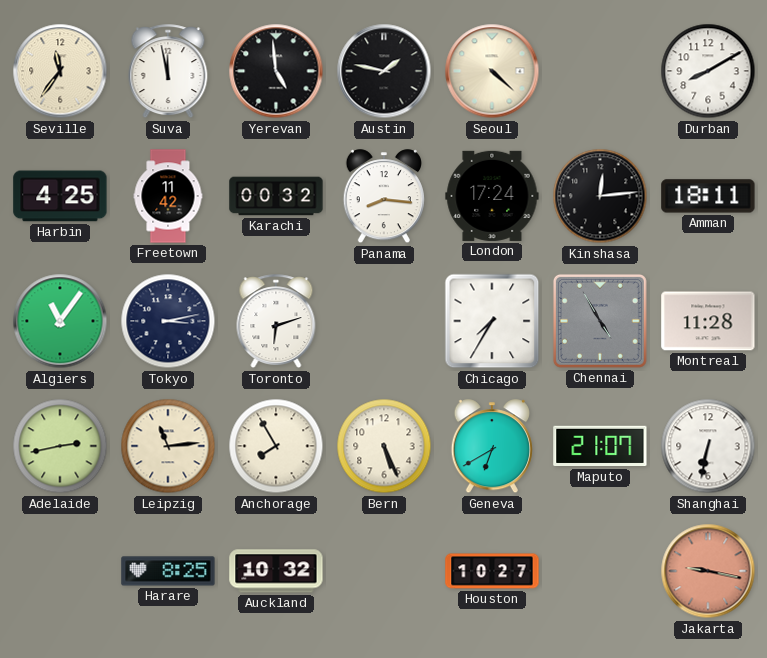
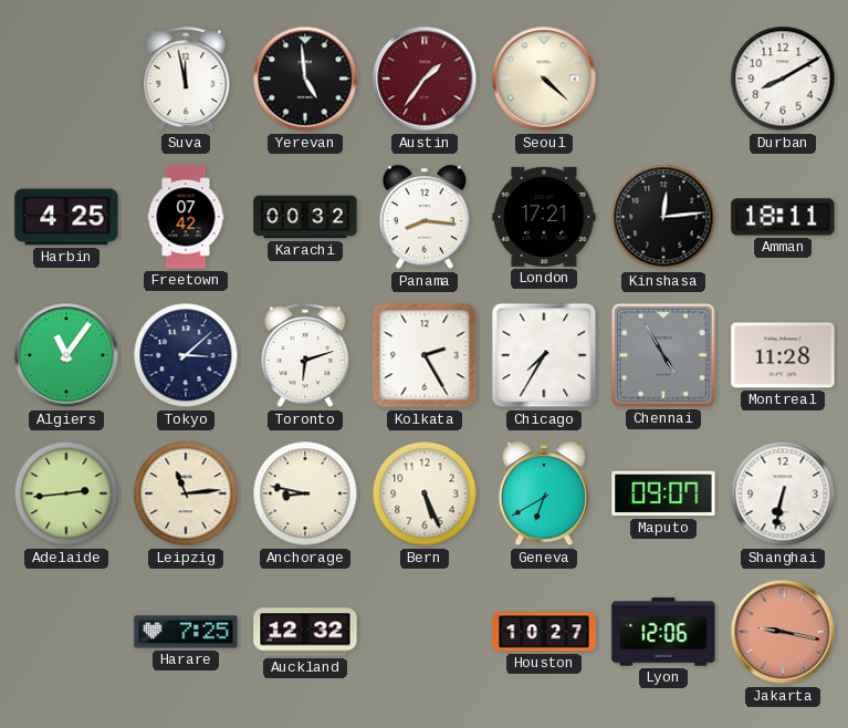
Seville: 11:36 -> none (60, 71)
Austin: 1:47 -> 1:36 (425, 79)
Austin dial: black -> burgundy (425, 79)
Freetown: 11:42 -> 07:42 (186, 217)
London: 17:24 -> 17:21 (544, 217)
Tokyo: 3:13 -> 3:08 (186, 355)
Kolkata: none -> 2:25 (425, 355)
Adelaide: 2:43 -> 2:44 (66, 493)
Anchorage: 7:55 -> 8:47 (305, 493)
Maputo: 21:07 -> 09:07 (663, 493)
Harare: 8:25 -> 7:25 (186, 632)
Auckland: 10:32 -> 12:32 (305, 632)
Lyon: none -> 12:06 (663, 632)
